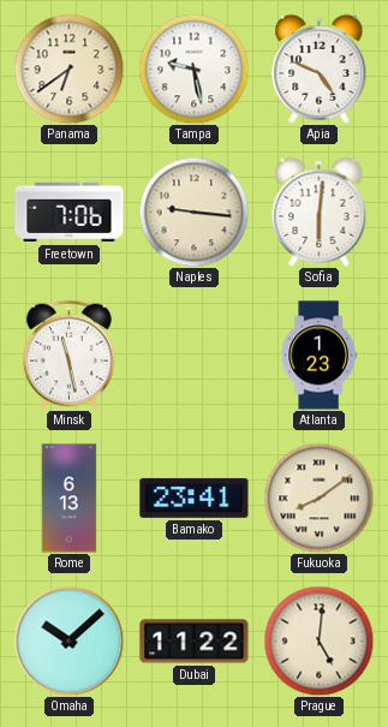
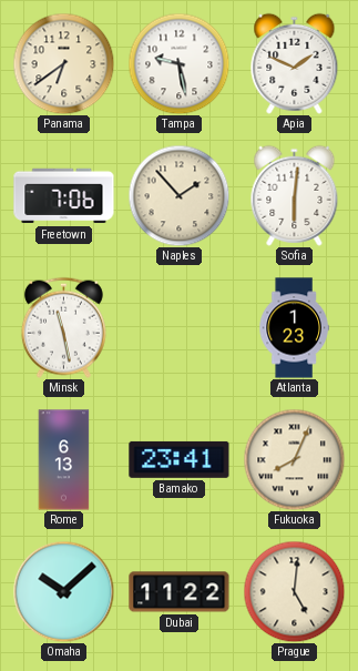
Apia: 4:49 -> 1:49 (295, 63)
Naples: 9:16 -> 1:53 (178, 195)
Fukuoka: 8:09 -> 8:04 (294, 459)
